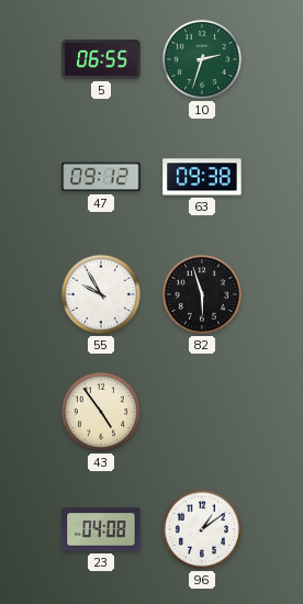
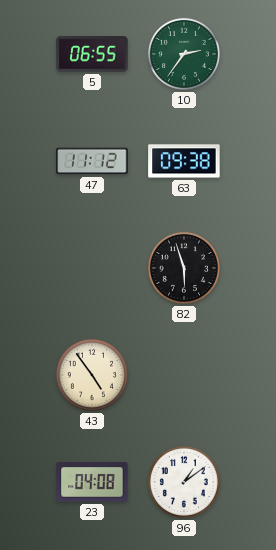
10: 2:33 -> 2:36 (184, 54)
47: 09:12 -> 11:12 (92, 161)
55: 9:55 -> none (101, 294)
